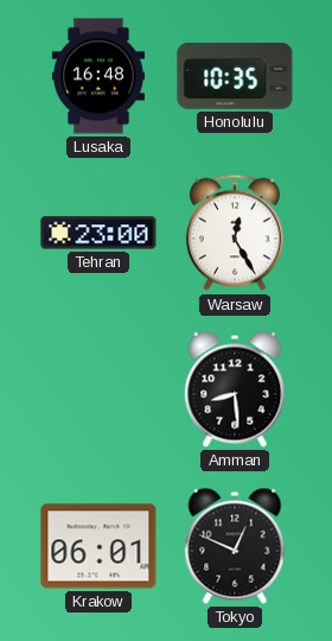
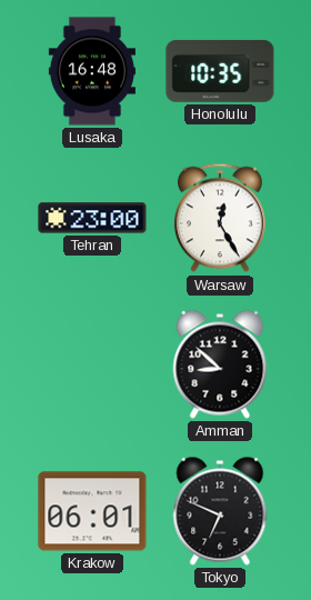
Amman: 8:29 -> 8:52 (220, 364)
Tokyo: 12:49 -> 6:49 (220, 511)
